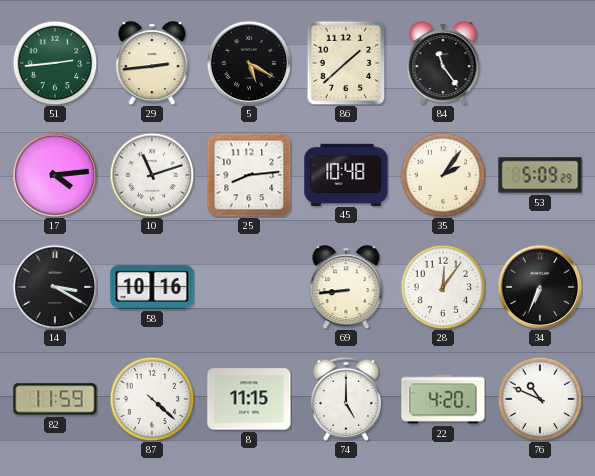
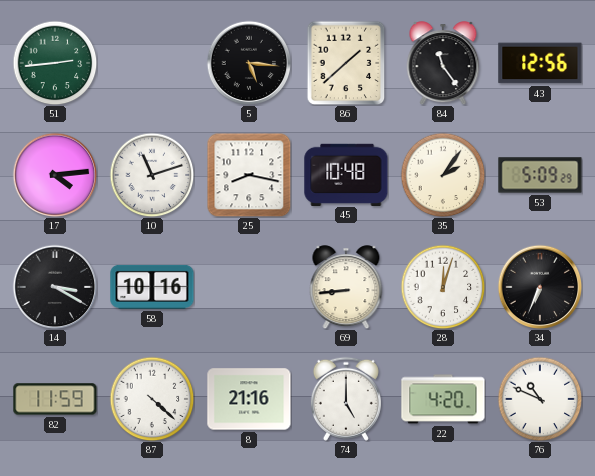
29: 2:44 -> none (152, 63)
5: 5:20 -> 5:16 (249, 63)
43: none -> 12:56 (540, 63)
25: 8:14 -> 8:17 (249, 175)
28: 12:06 -> 12:03 (443, 287)
8: 11:15 -> 21:16 (249, 399)
